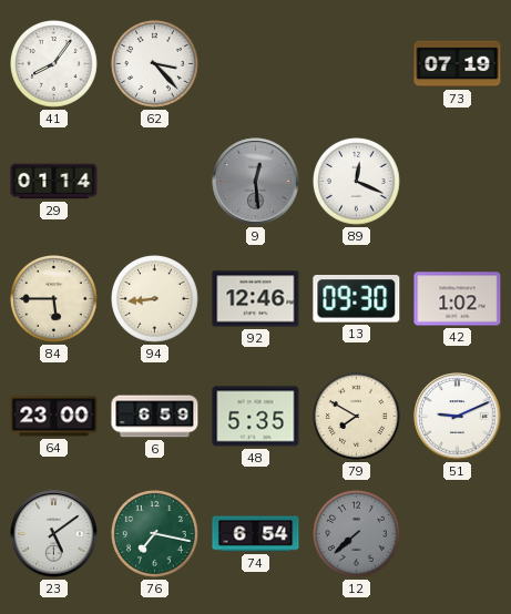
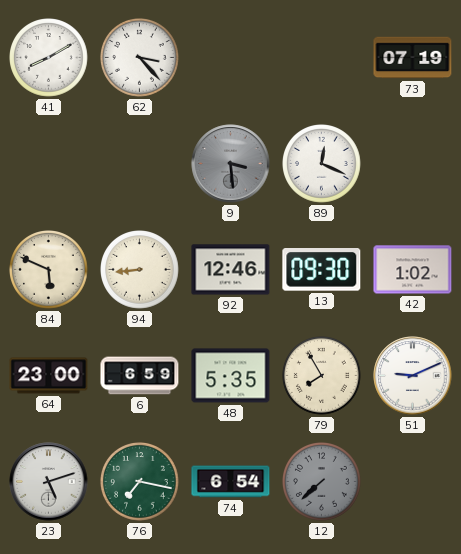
41: 8:06 -> 8:10 (49, 58)
29: 01:14 -> none (54, 182)
9: 12:29 -> 3:29 (231, 164)
84: 5:45 -> 5:49 (49, 270)
79: 7:50 -> 7:55 (322, 376)
23: 5:09 -> 5:12 (49, 482)
